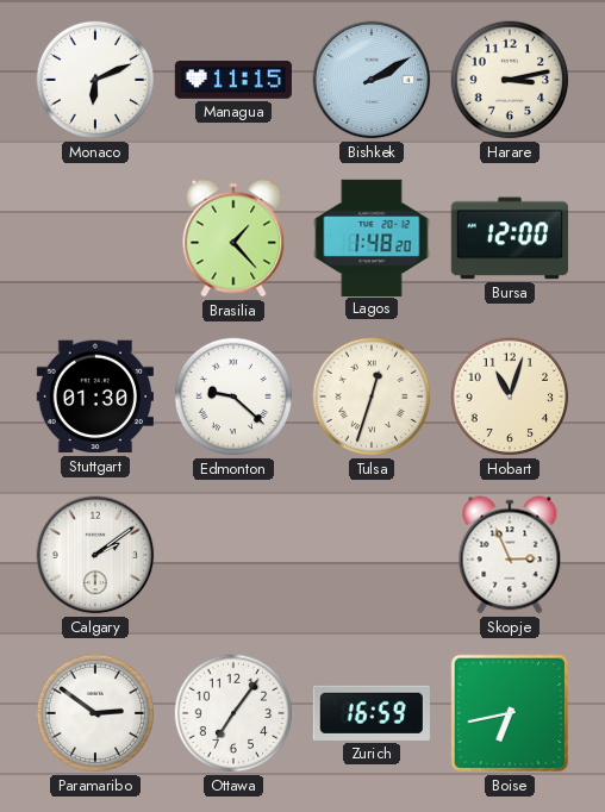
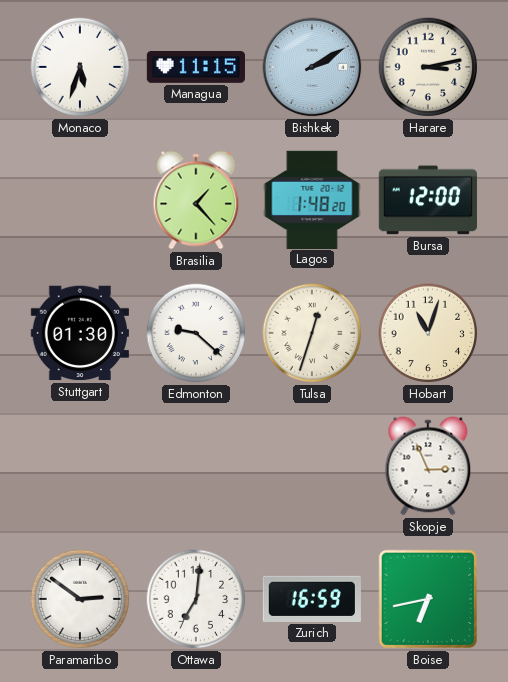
Monaco: 6:11 -> 5:33 (80, 67)
Calgary: 2:09 -> none (95, 555)
Ottawa: 7:06 -> 7:01 (196, 599)
